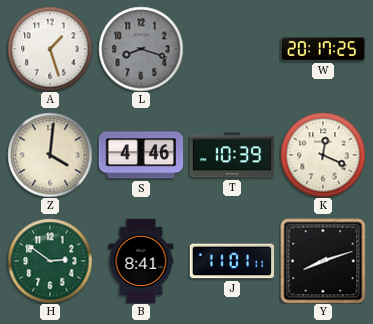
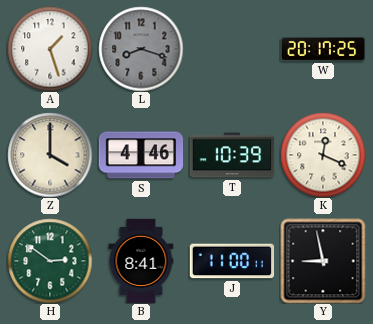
Z: 4:01 -> 4:00 (50, 155)
J: 11:01 -> 11:00 (232, 261)
Y: 8:12 -> 8:58 (323, 261)
